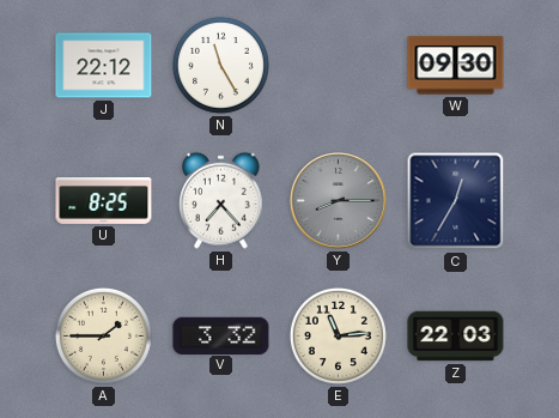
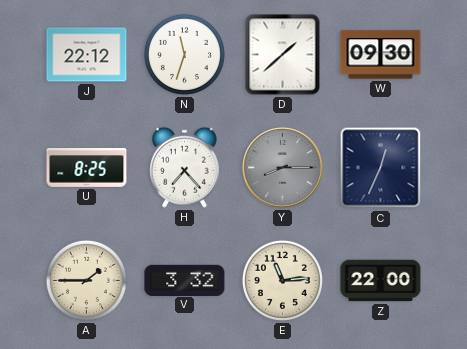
N: 11:25 -> 11:33 (184, 54)
D: none -> 1:38 (283, 55)
C: 12:35 -> 12:34 (381, 168)
Z: 22:03 -> 22:00 (381, 281)
